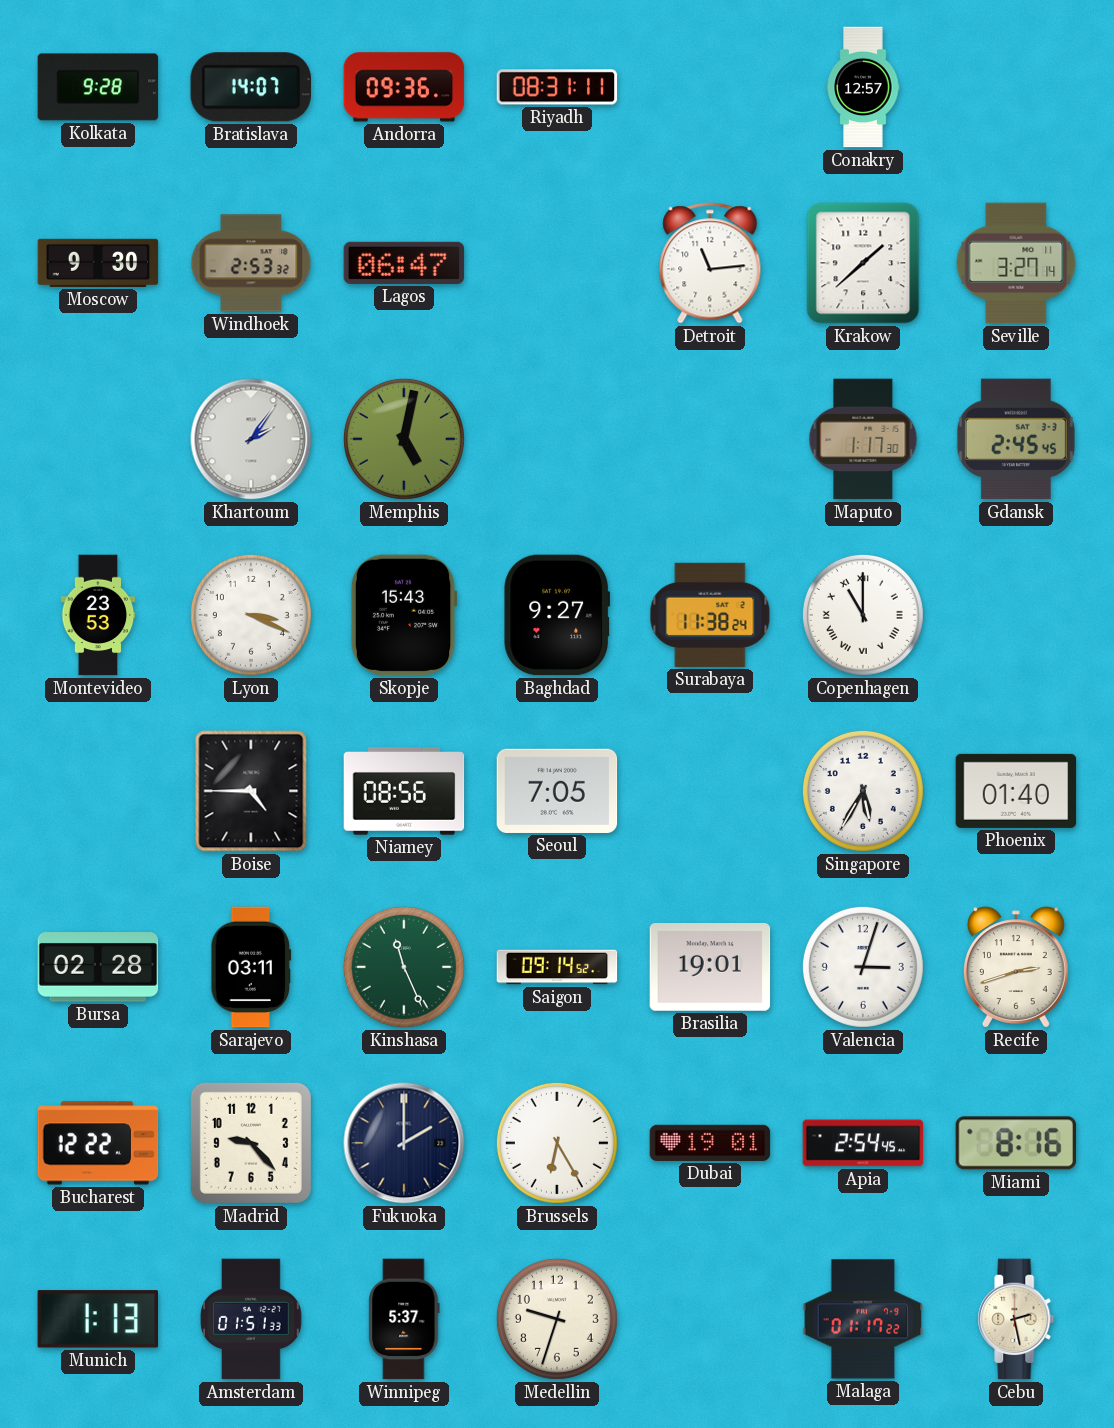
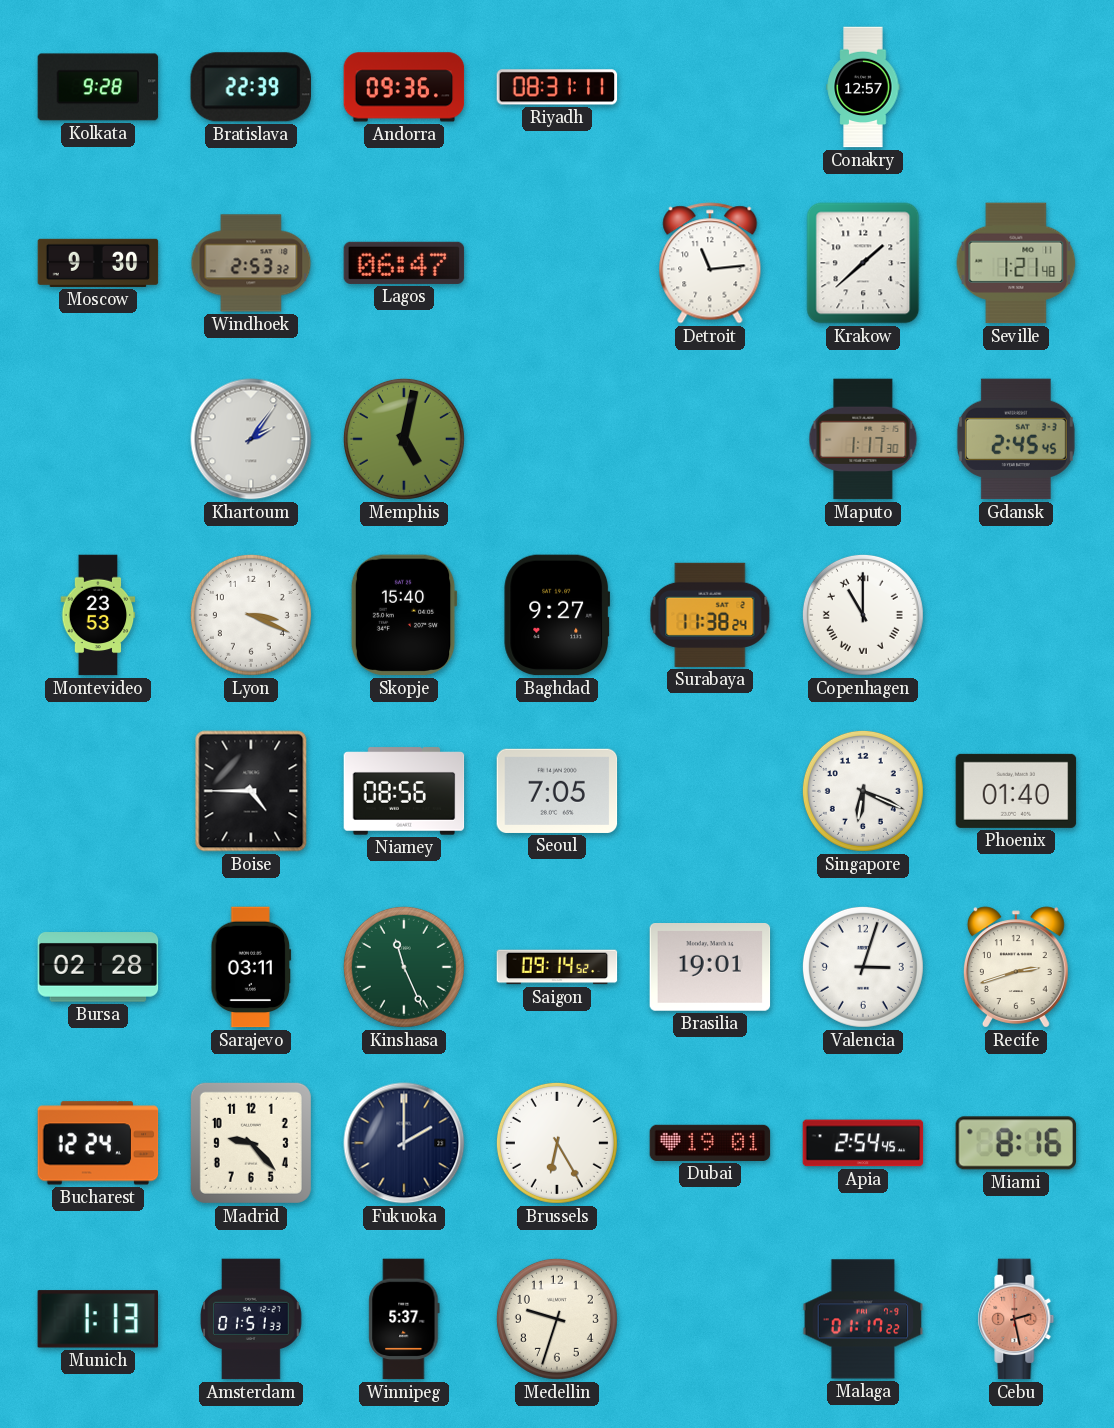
Bratislava: 14:07 -> 22:39 (251, 87)
Seville: 3:27 -> 1:21 (1016, 263)
Skopje: 15:43 -> 15:40 (404, 615)
Singapore: 5:35 -> 6:19 (863, 791)
Bucharest: 12:22 -> 12:24 (98, 1143)
Cebu dial: cream -> salmon (1016, 1319)
